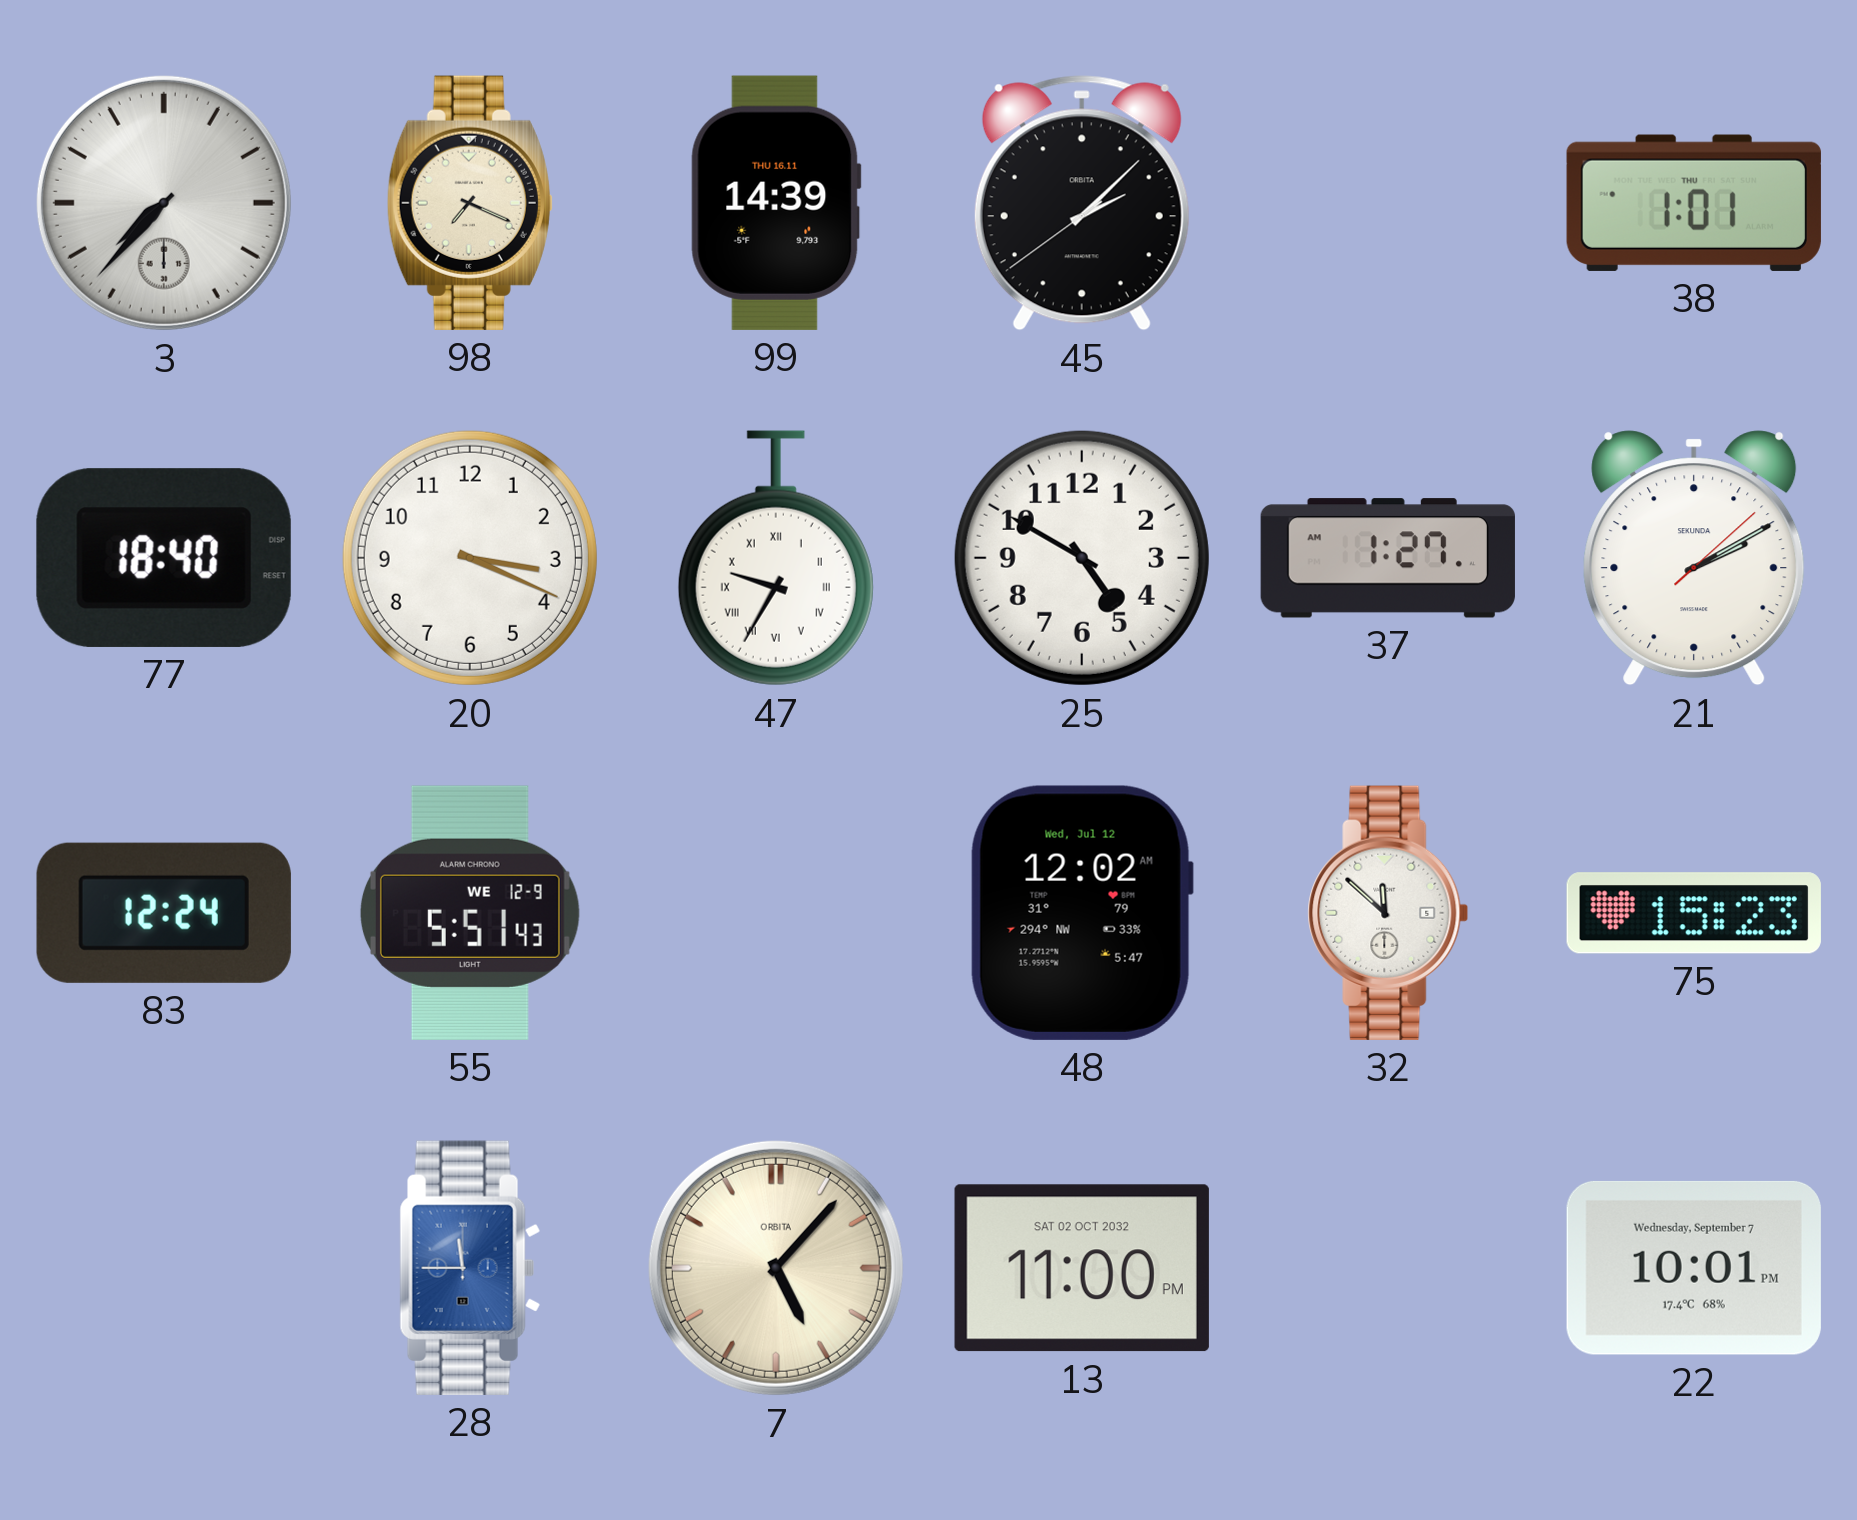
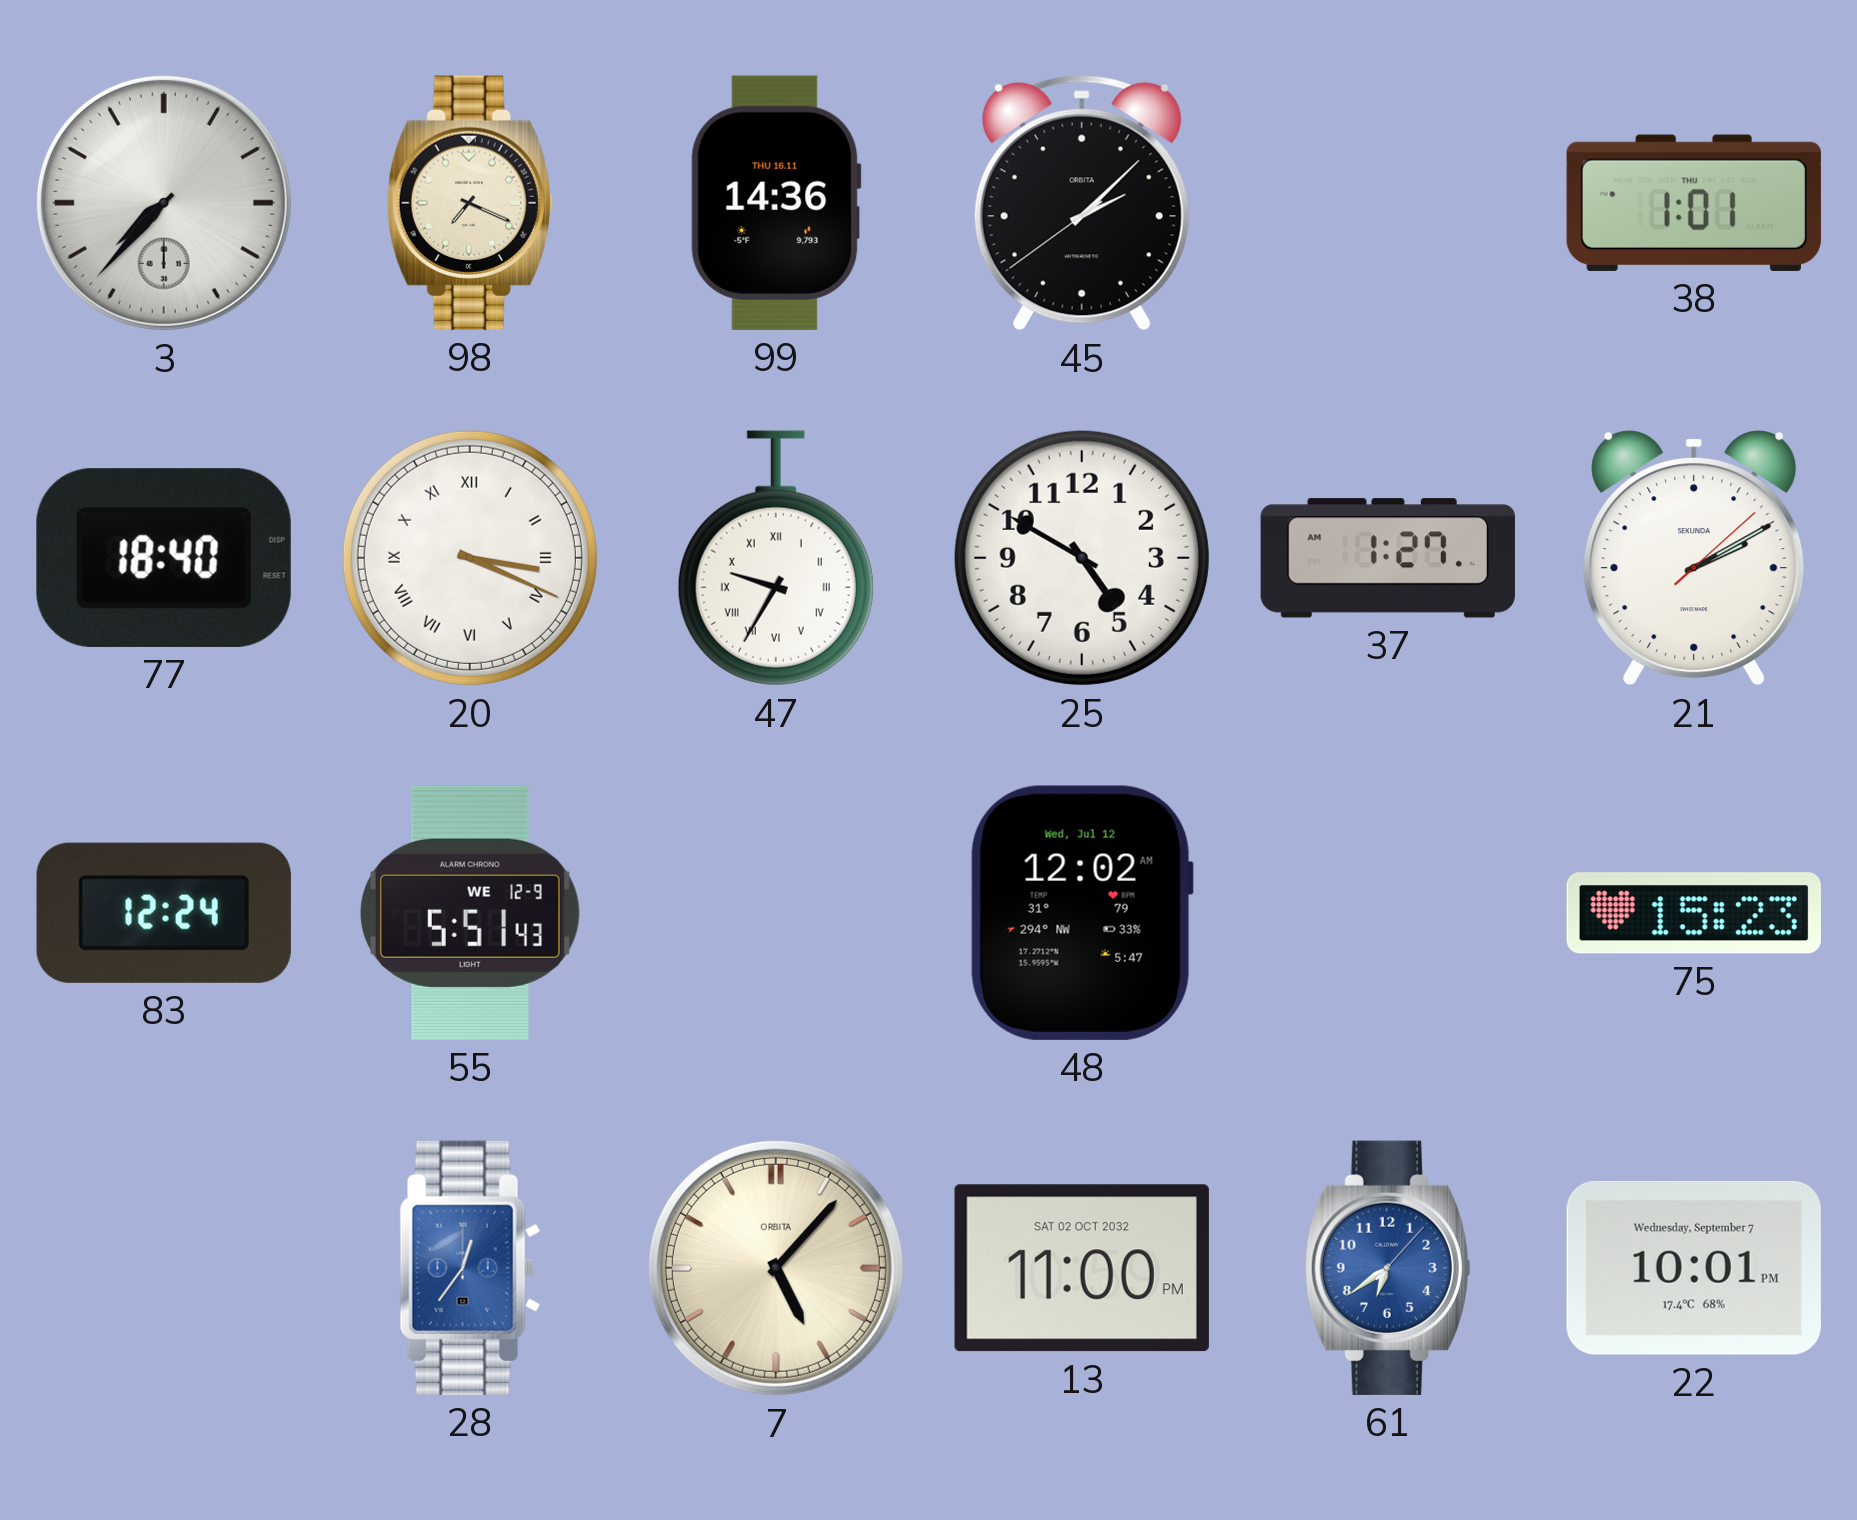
99: 14:39 -> 14:36 (776, 203)
20 numerals: Arabic -> Roman (470, 558)
32: 11:52 -> none (1388, 913)
28: 11:45 -> 12:36 (470, 1268)
61: none -> 6:39 (1388, 1268)
